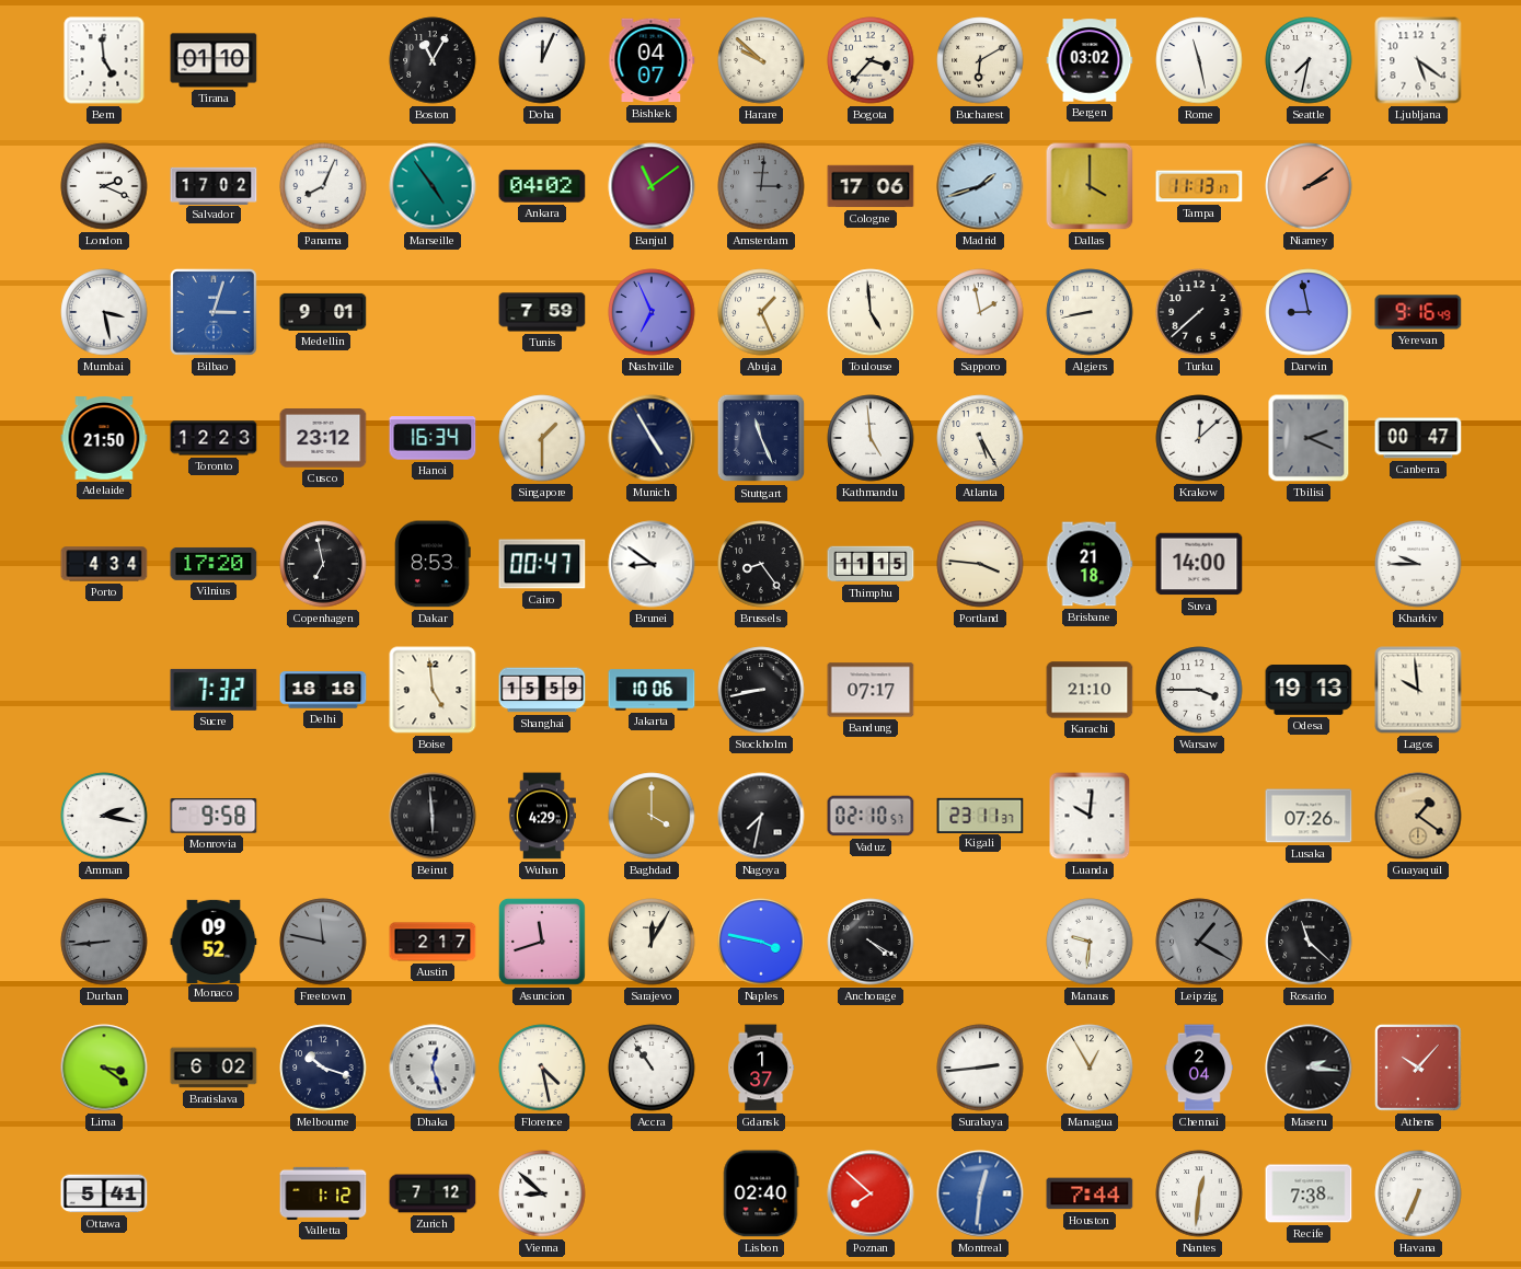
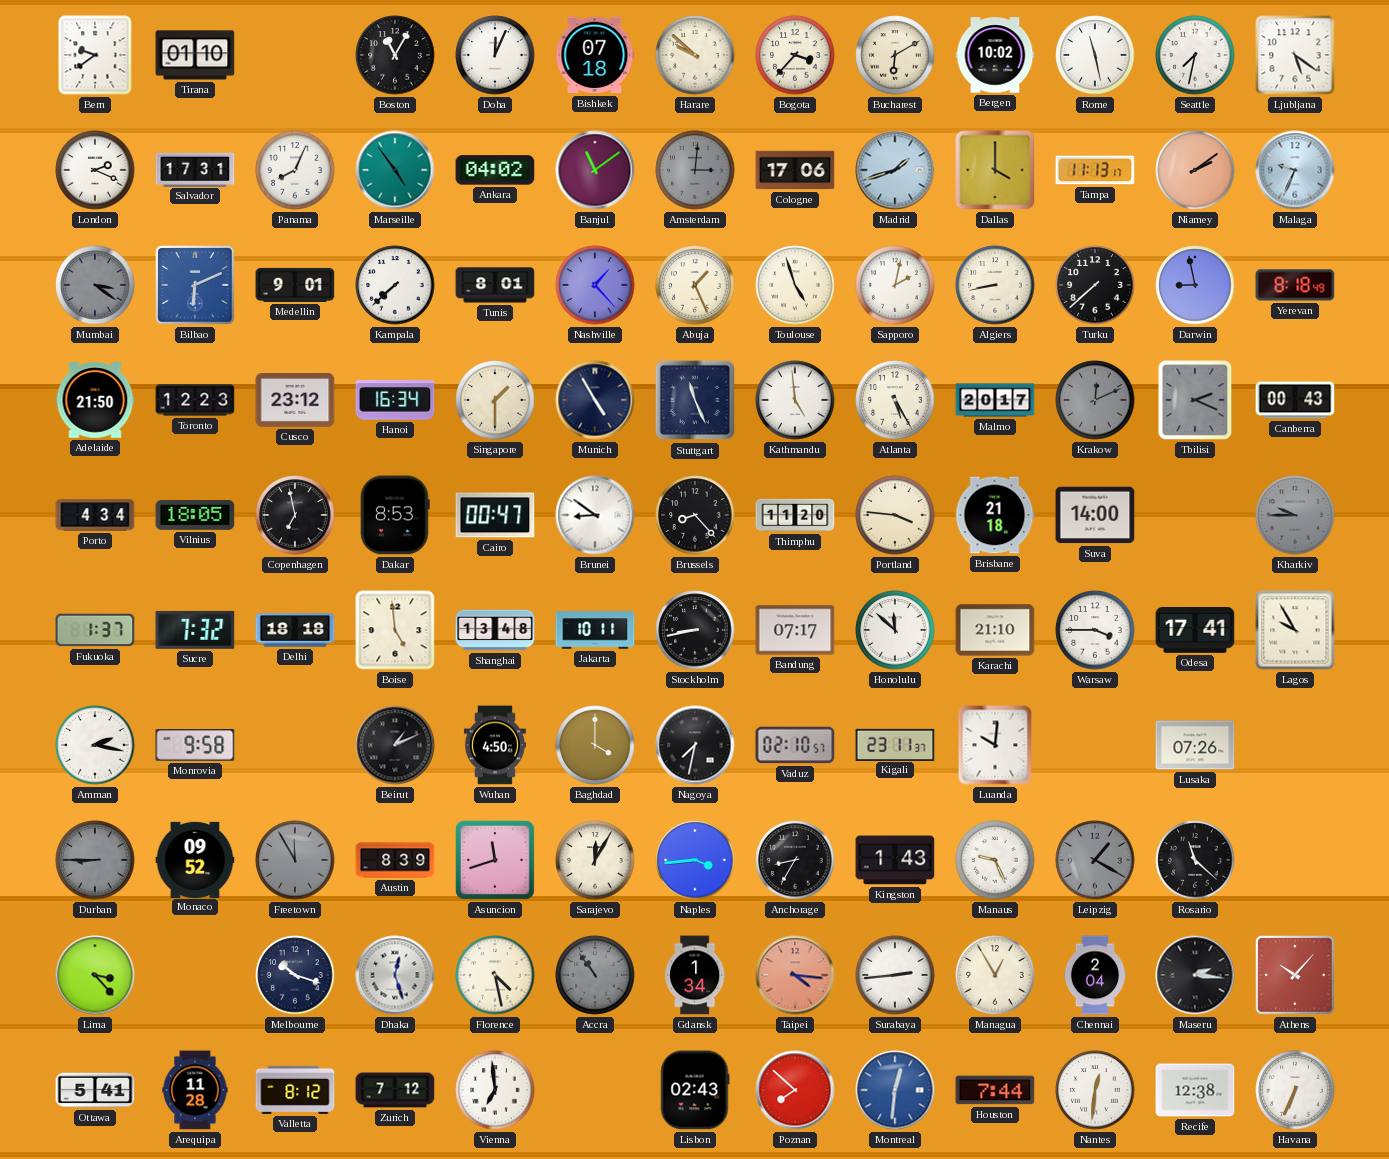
Bern: 4:59 -> 9:39 (95, 55)
Bishkek: 04:07 -> 07:18 (595, 55)
Bergen: 03:02 -> 10:02 (995, 55)
Salvador: 17:02 -> 17:31 (195, 169)
Malaga: none -> 9:34 (1295, 170)
Mumbai: 3:28 -> 3:21 (95, 285)
Mumbai dial: white -> grey (95, 285)
Bilbao: 3:03 -> 6:11 (196, 286)
Kampala: none -> 7:38 (395, 285)
Tunis: 7:59 -> 8:01 (495, 285)
Nashville: 6:56 -> 1:23 (595, 285)
Toulouse: 4:59 -> 4:57 (795, 285)
Sapporo: 1:58 -> 2:02 (895, 285)
Yerevan: 9:16 -> 8:18 (1295, 285)
Malmo: none -> 20:17 (995, 400)
Krakow: 12:08 -> 12:11 (1095, 400)
Krakow dial: white -> grey (1095, 400)
Canberra: 00:47 -> 00:43 (1295, 400)
Vilnius: 17:20 -> 18:05 (195, 515)
Brussels: 8:24 -> 8:23 (695, 515)
Thimphu: 11:15 -> 11:20 (795, 515)
Kharkiv dial: white -> grey (1295, 515)
Fukuoka: none -> 1:37 (95, 630)
Shanghai: 15:59 -> 13:48 (495, 630)
Jakarta: 10:06 -> 10:11 (595, 630)
Honolulu: none -> 11:52 (895, 630)
Odesa: 19:13 -> 17:41 (1195, 631)
Lagos: 9:59 -> 9:55 (1295, 630)
Beirut: 5:59 -> 1:11 (395, 745)
Wuhan: 4:29 -> 4:50 (495, 745)
Guayaquil: 1:21 -> none (1418, 816)
Durban: 8:44 -> 8:45 (95, 860)
Freetown: 11:47 -> 11:55 (295, 860)
Austin: 2:17 -> 8:39 (395, 860)
Naples: 3:47 -> 3:44 (695, 860)
Anchorage: 4:20 -> 8:35 (795, 860)
Kingston: none -> 1:43 (895, 860)
Manaus: 9:31 -> 9:26 (995, 860)
Lima: 3:21 -> 3:23 (95, 975)
Bratislava: 6:02 -> none (214, 1068)
Accra dial: white -> grey (595, 975)
Gdansk: 1:37 -> 1:34 (695, 975)
Taipei: none -> 4:16 (795, 975)
Arequipa: none -> 11:28 (195, 1090)
Valletta: 1:12 -> 8:12 (295, 1090)
Vienna: 8:52 -> 6:59 (495, 1090)
Lisbon: 02:40 -> 02:43 (695, 1090)
Recife: 7:38 -> 12:38 (1195, 1090)
